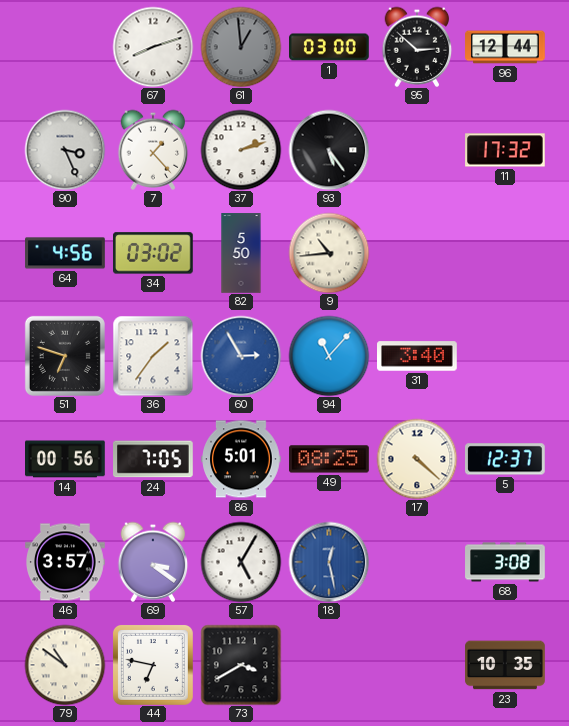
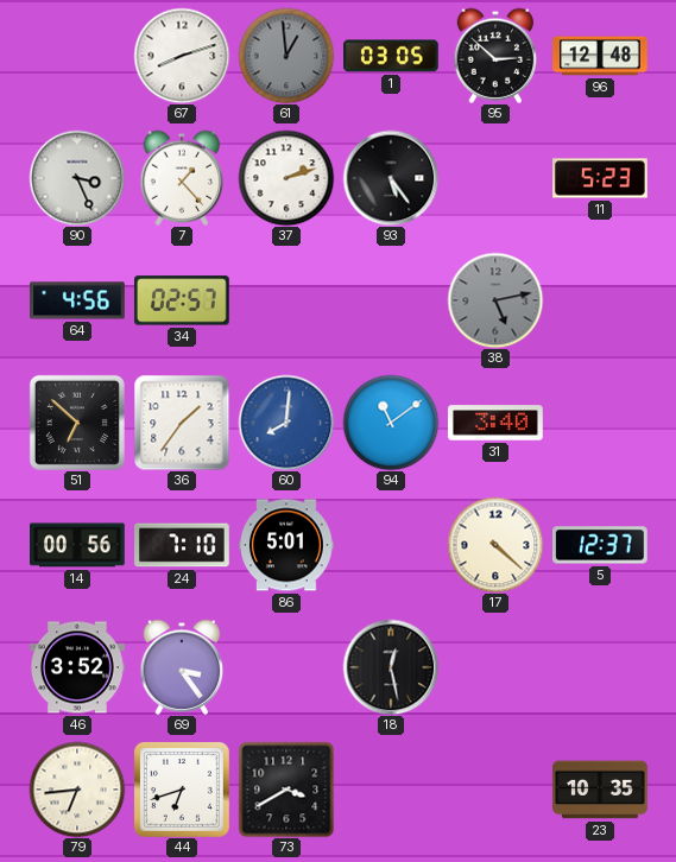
1: 03:00 -> 03:05 (392, 56)
96: 12:44 -> 12:48 (600, 56)
11: 17:32 -> 5:23 (600, 178)
34: 03:02 -> 02:57 (183, 300)
82: 5:50 -> none (241, 253)
9: 10:44 -> none (329, 253)
38: none -> 5:13 (495, 300)
51: 6:48 -> 6:52 (77, 423)
60: 2:55 -> 8:01 (286, 423)
94: 11:07 -> 11:09 (391, 423)
24: 7:05 -> 7:10 (183, 545)
49: 08:25 -> none (330, 459)
46: 3:57 -> 3:52 (77, 667)
69: 3:21 -> 3:24 (182, 667)
57: 5:05 -> none (241, 562)
18 dial: blue -> black (391, 667)
68: 3:08 -> none (505, 562)
79: 10:51 -> 6:44 (77, 790)
44: 6:47 -> 6:42 (182, 790)
